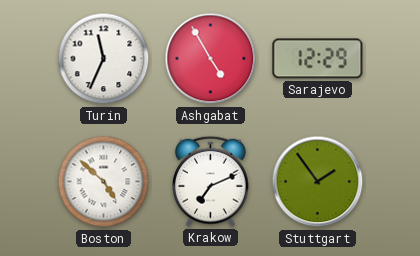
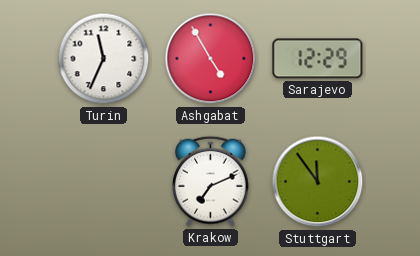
Boston: 4:52 -> none (104, 182)
Stuttgart: 1:54 -> 11:54 (318, 182)
